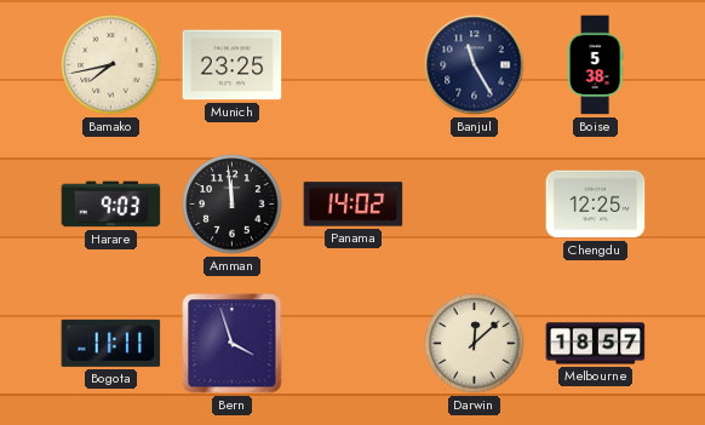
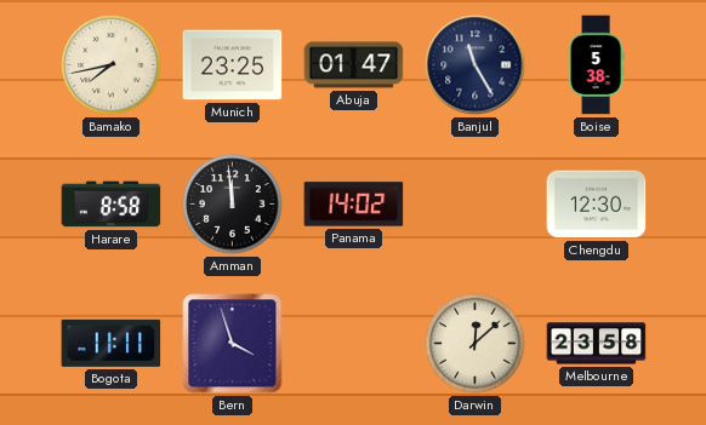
Abuja: none -> 01:47 (354, 65)
Harare: 9:03 -> 8:58 (112, 205)
Chengdu: 12:25 -> 12:30 (597, 205)
Melbourne: 18:57 -> 23:58 (597, 344)
